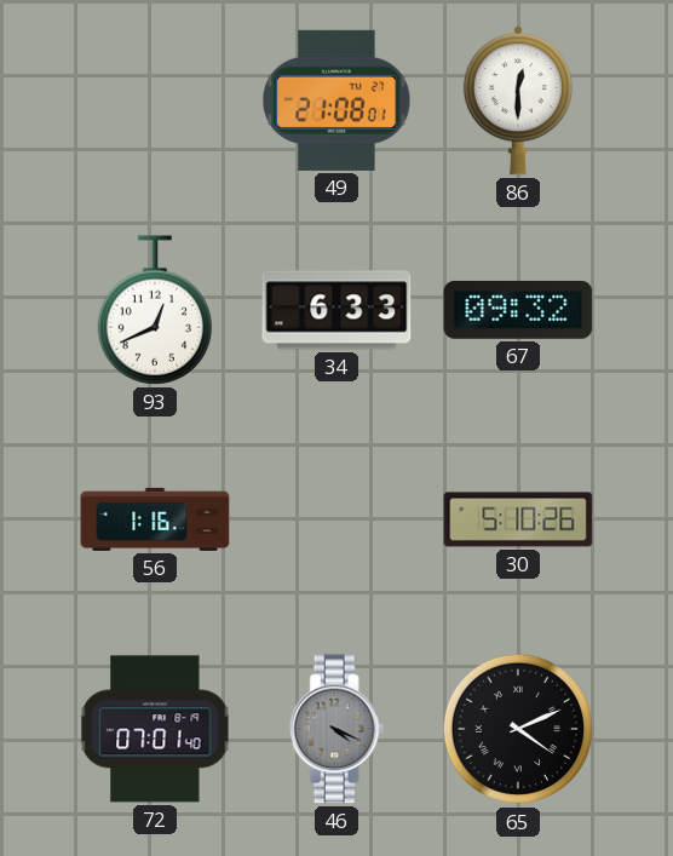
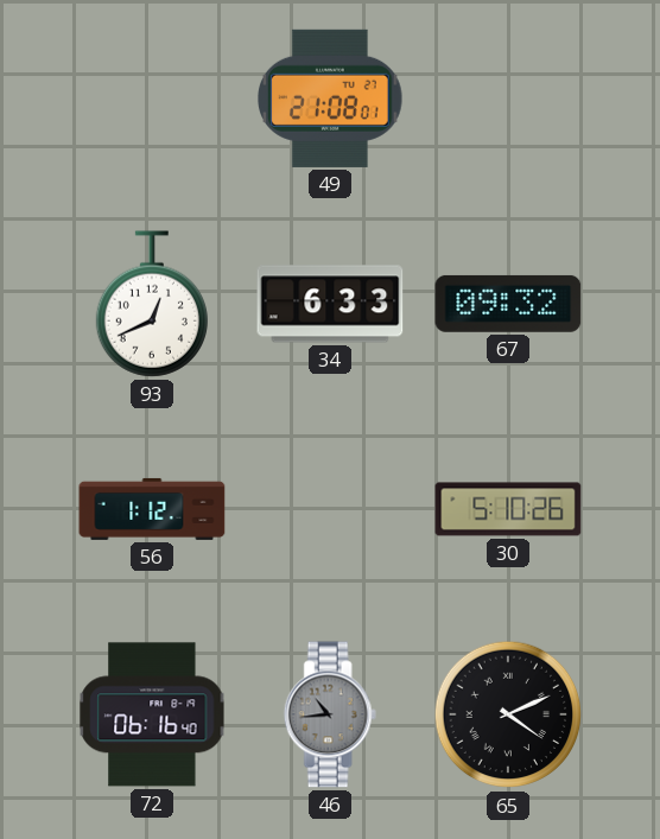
86: 12:30 -> none (518, 100)
56: 1:16 -> 1:12 (152, 509)
72: 07:01 -> 06:16 (152, 714)
46: 4:19 -> 10:44 (330, 714)
